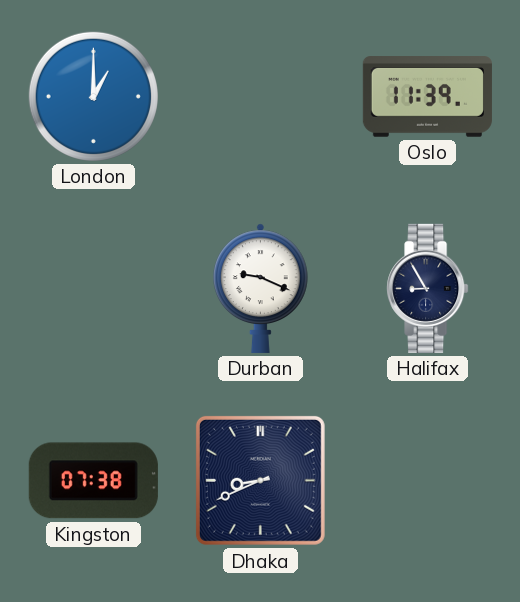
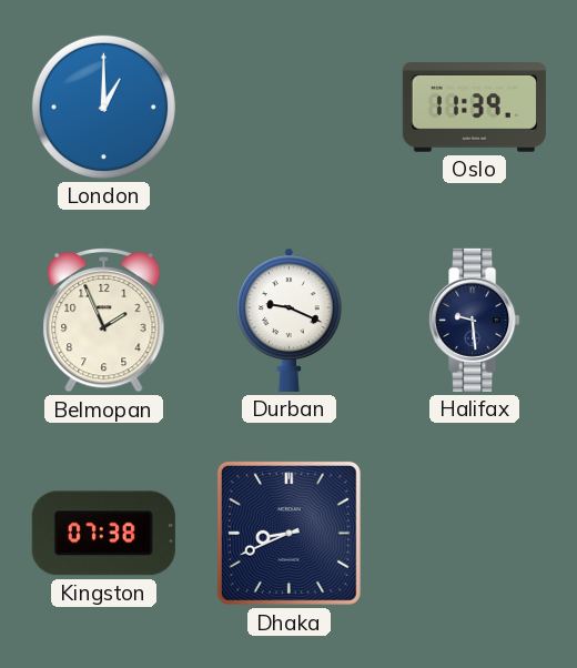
Belmopan: none -> 1:56 (104, 320)
Halifax: 8:55 -> 9:29 (475, 320)
